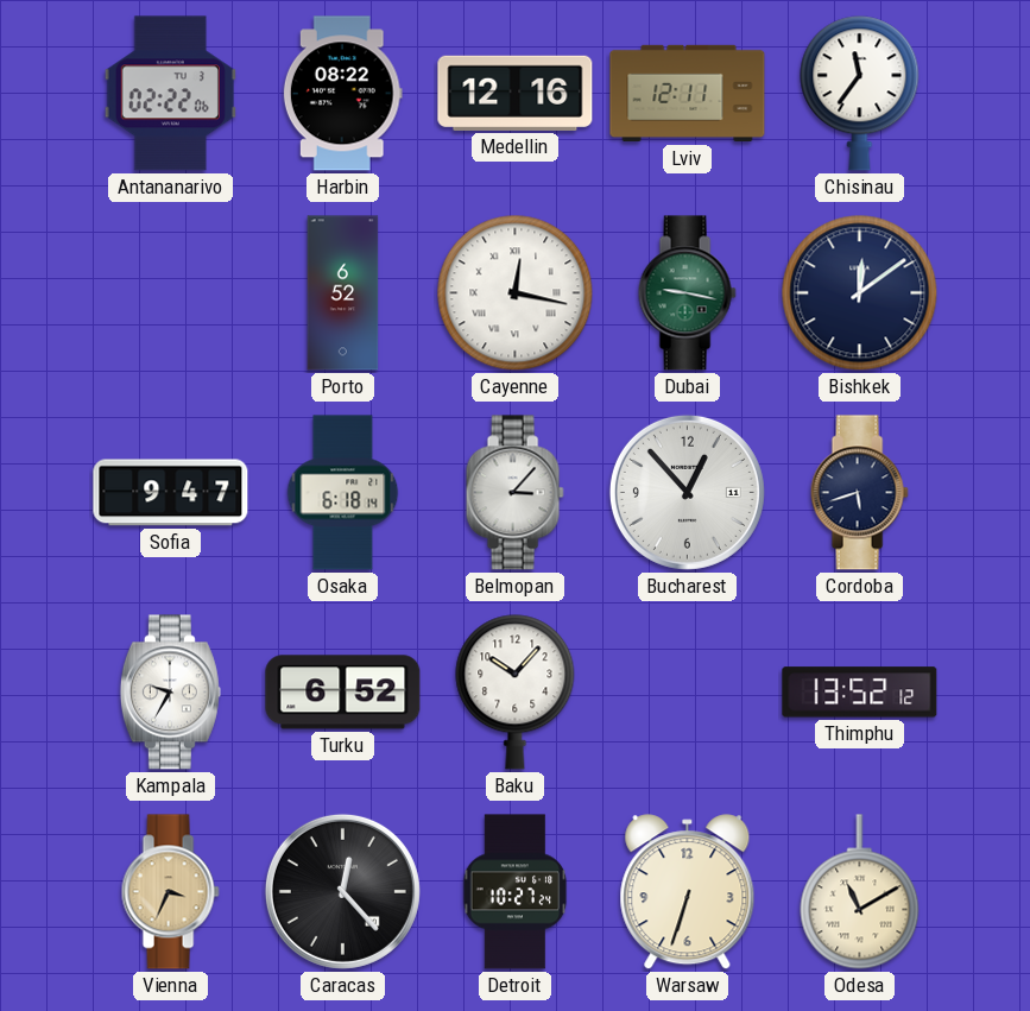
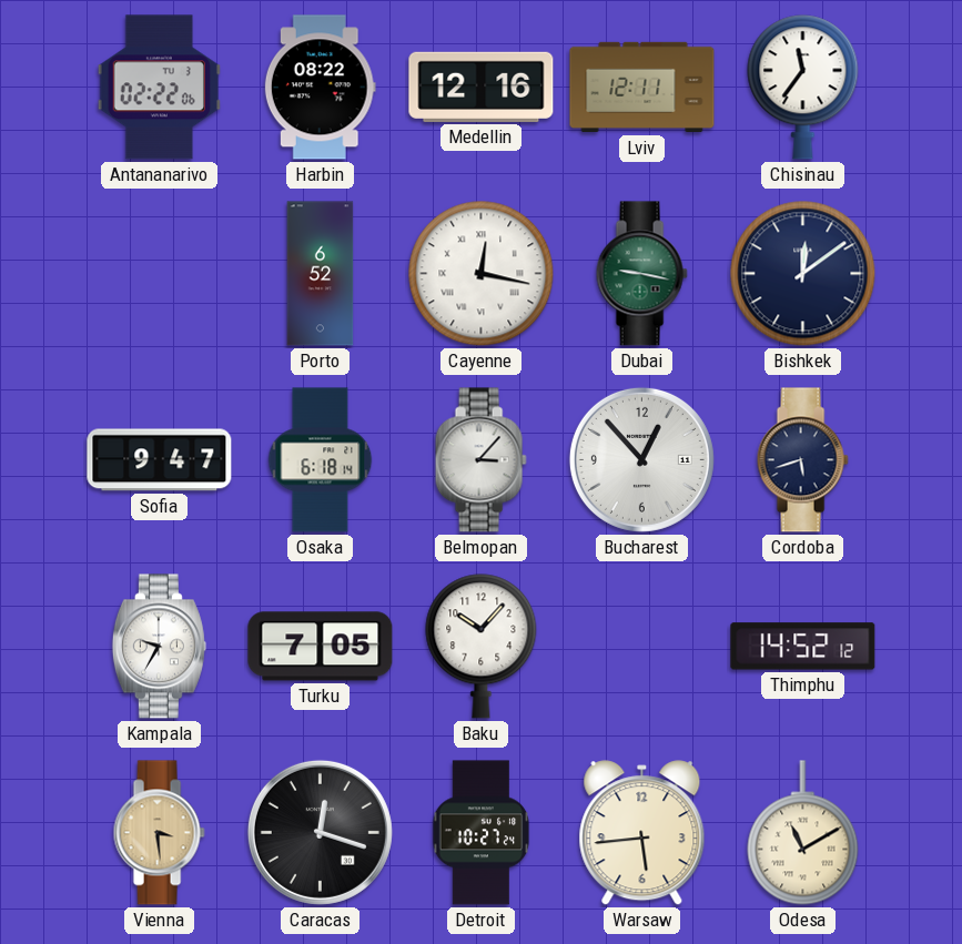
Turku: 6:52 -> 7:05 (321, 647)
Thimphu: 13:52 -> 14:52 (803, 647)
Vienna: 3:34 -> 3:29 (159, 833)
Caracas: 12:23 -> 12:18 (320, 832)
Warsaw: 6:33 -> 5:44 (642, 833)
